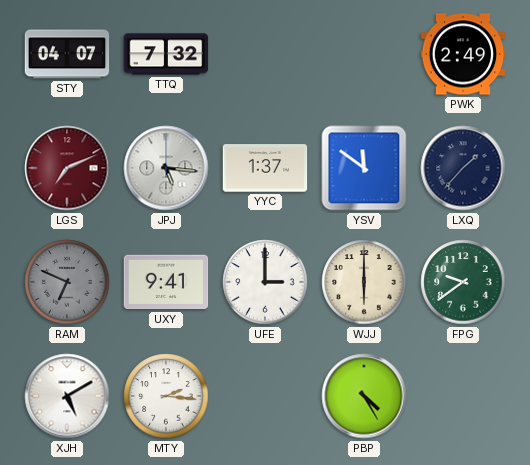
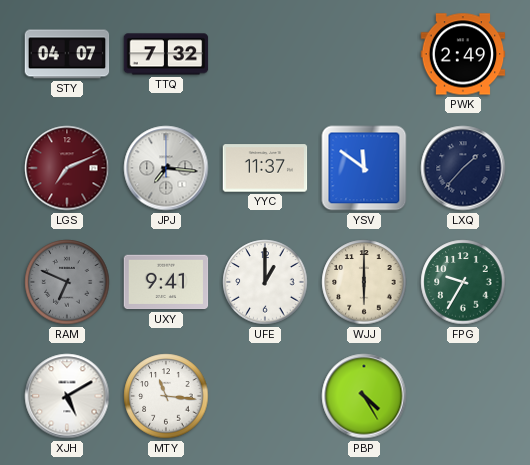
JPJ: 5:16 -> 7:16 (166, 168)
YYC: 1:37 -> 11:37 (265, 168)
UFE: 3:00 -> 1:00 (265, 282)
FPG: 9:39 -> 9:35 (463, 282)
MTY: 2:16 -> 11:16 (166, 396)
